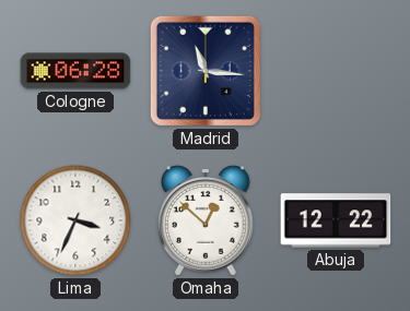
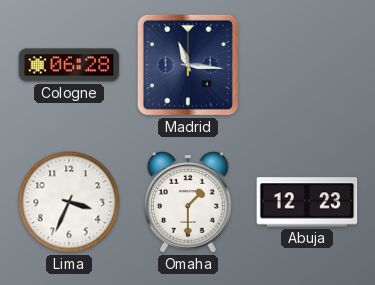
Omaha: 12:52 -> 1:30 (188, 202)
Abuja: 12:22 -> 12:23 (307, 202)
